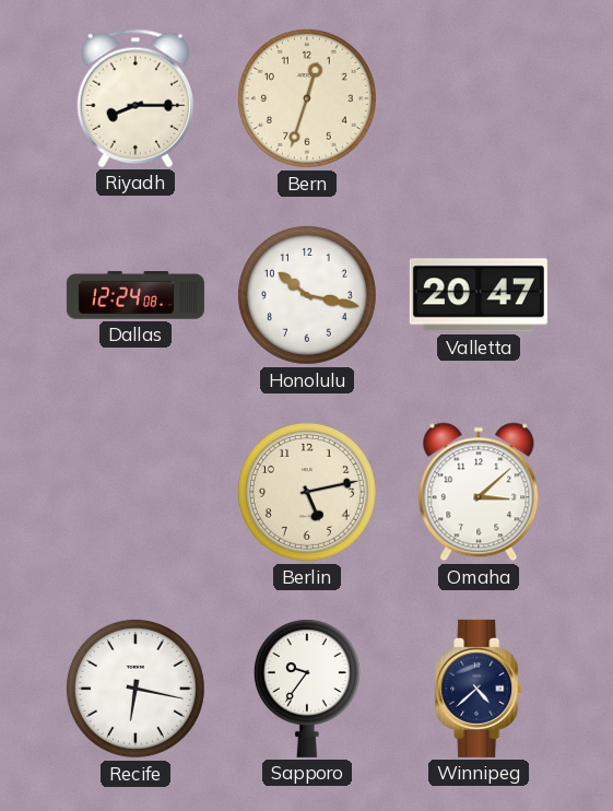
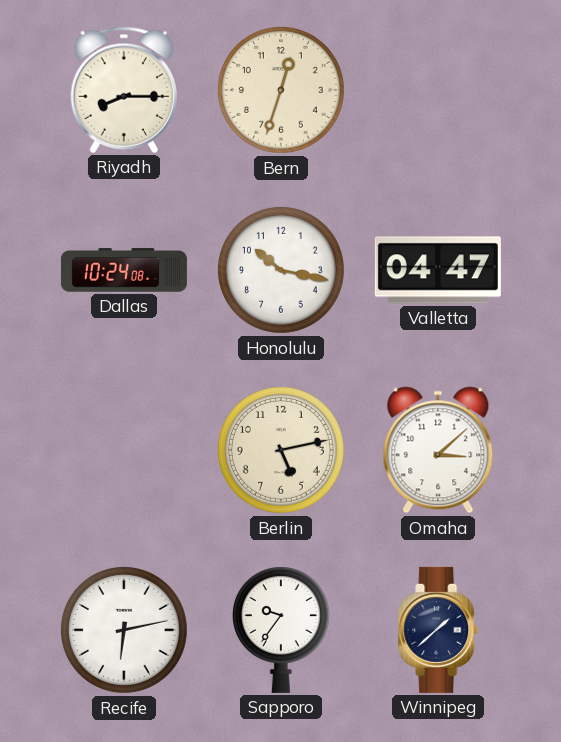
Dallas: 12:24 -> 10:24 (124, 270)
Valletta: 20:47 -> 04:47 (438, 270)
Recife: 6:17 -> 6:13 (124, 630)
Winnipeg: 4:38 -> 1:38 (439, 630)
